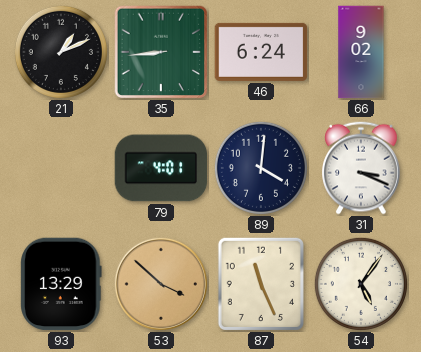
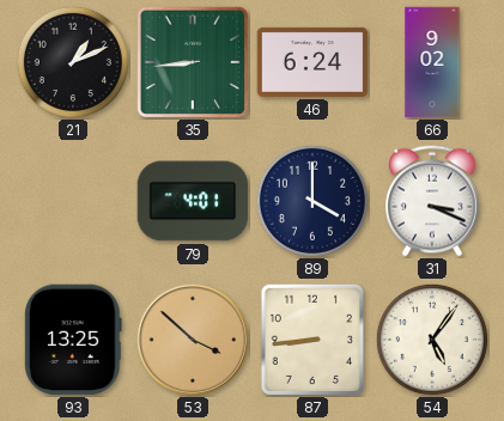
89: 4:01 -> 4:00 (312, 201)
93: 13:29 -> 13:25 (73, 340)
87: 11:26 -> 8:44 (312, 340)
